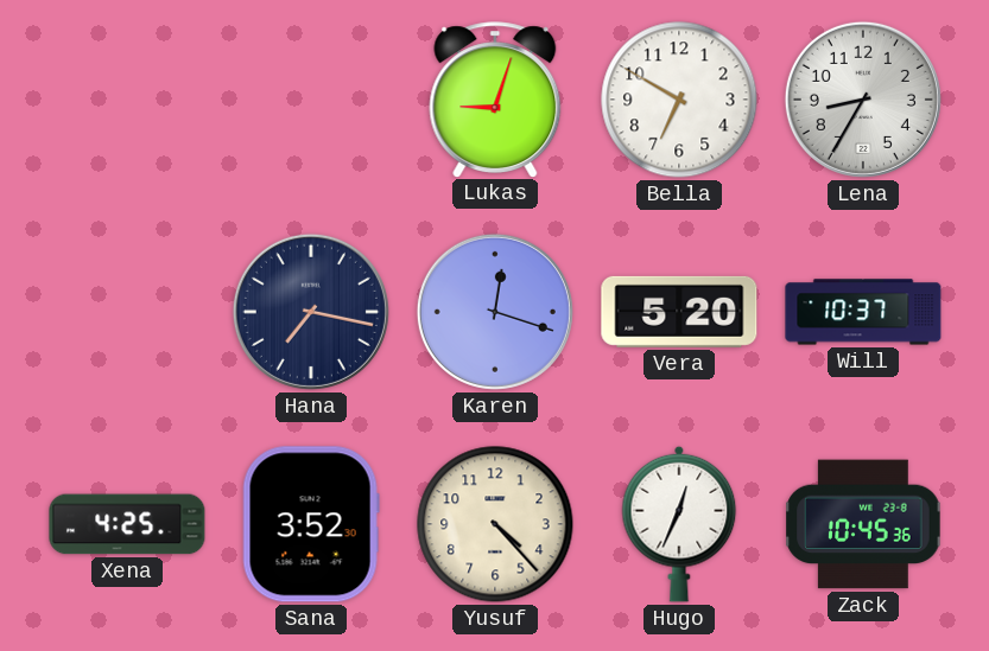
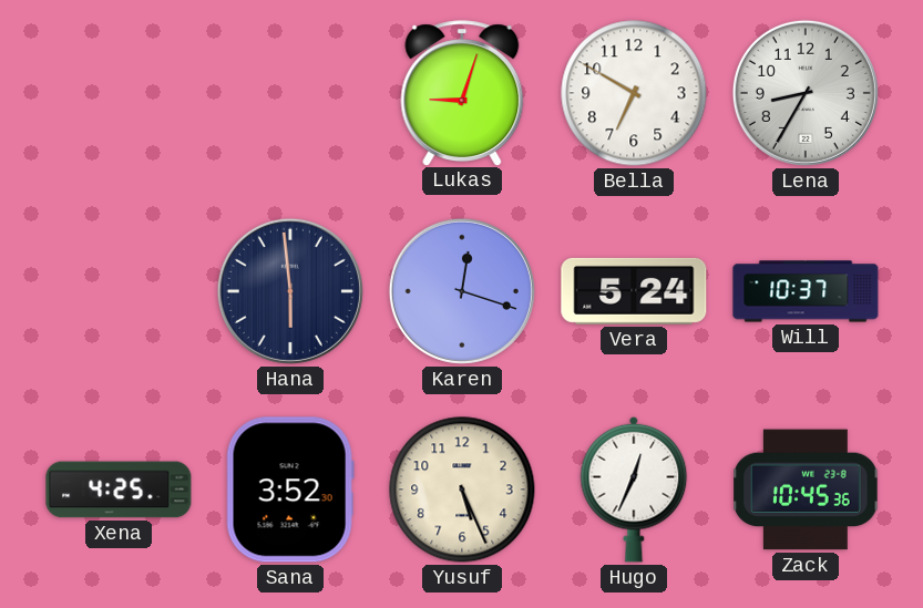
Hana: 7:17 -> 5:59 (290, 291)
Vera: 5:20 -> 5:24 (634, 291)
Yusuf: 4:23 -> 5:26 (462, 490)
